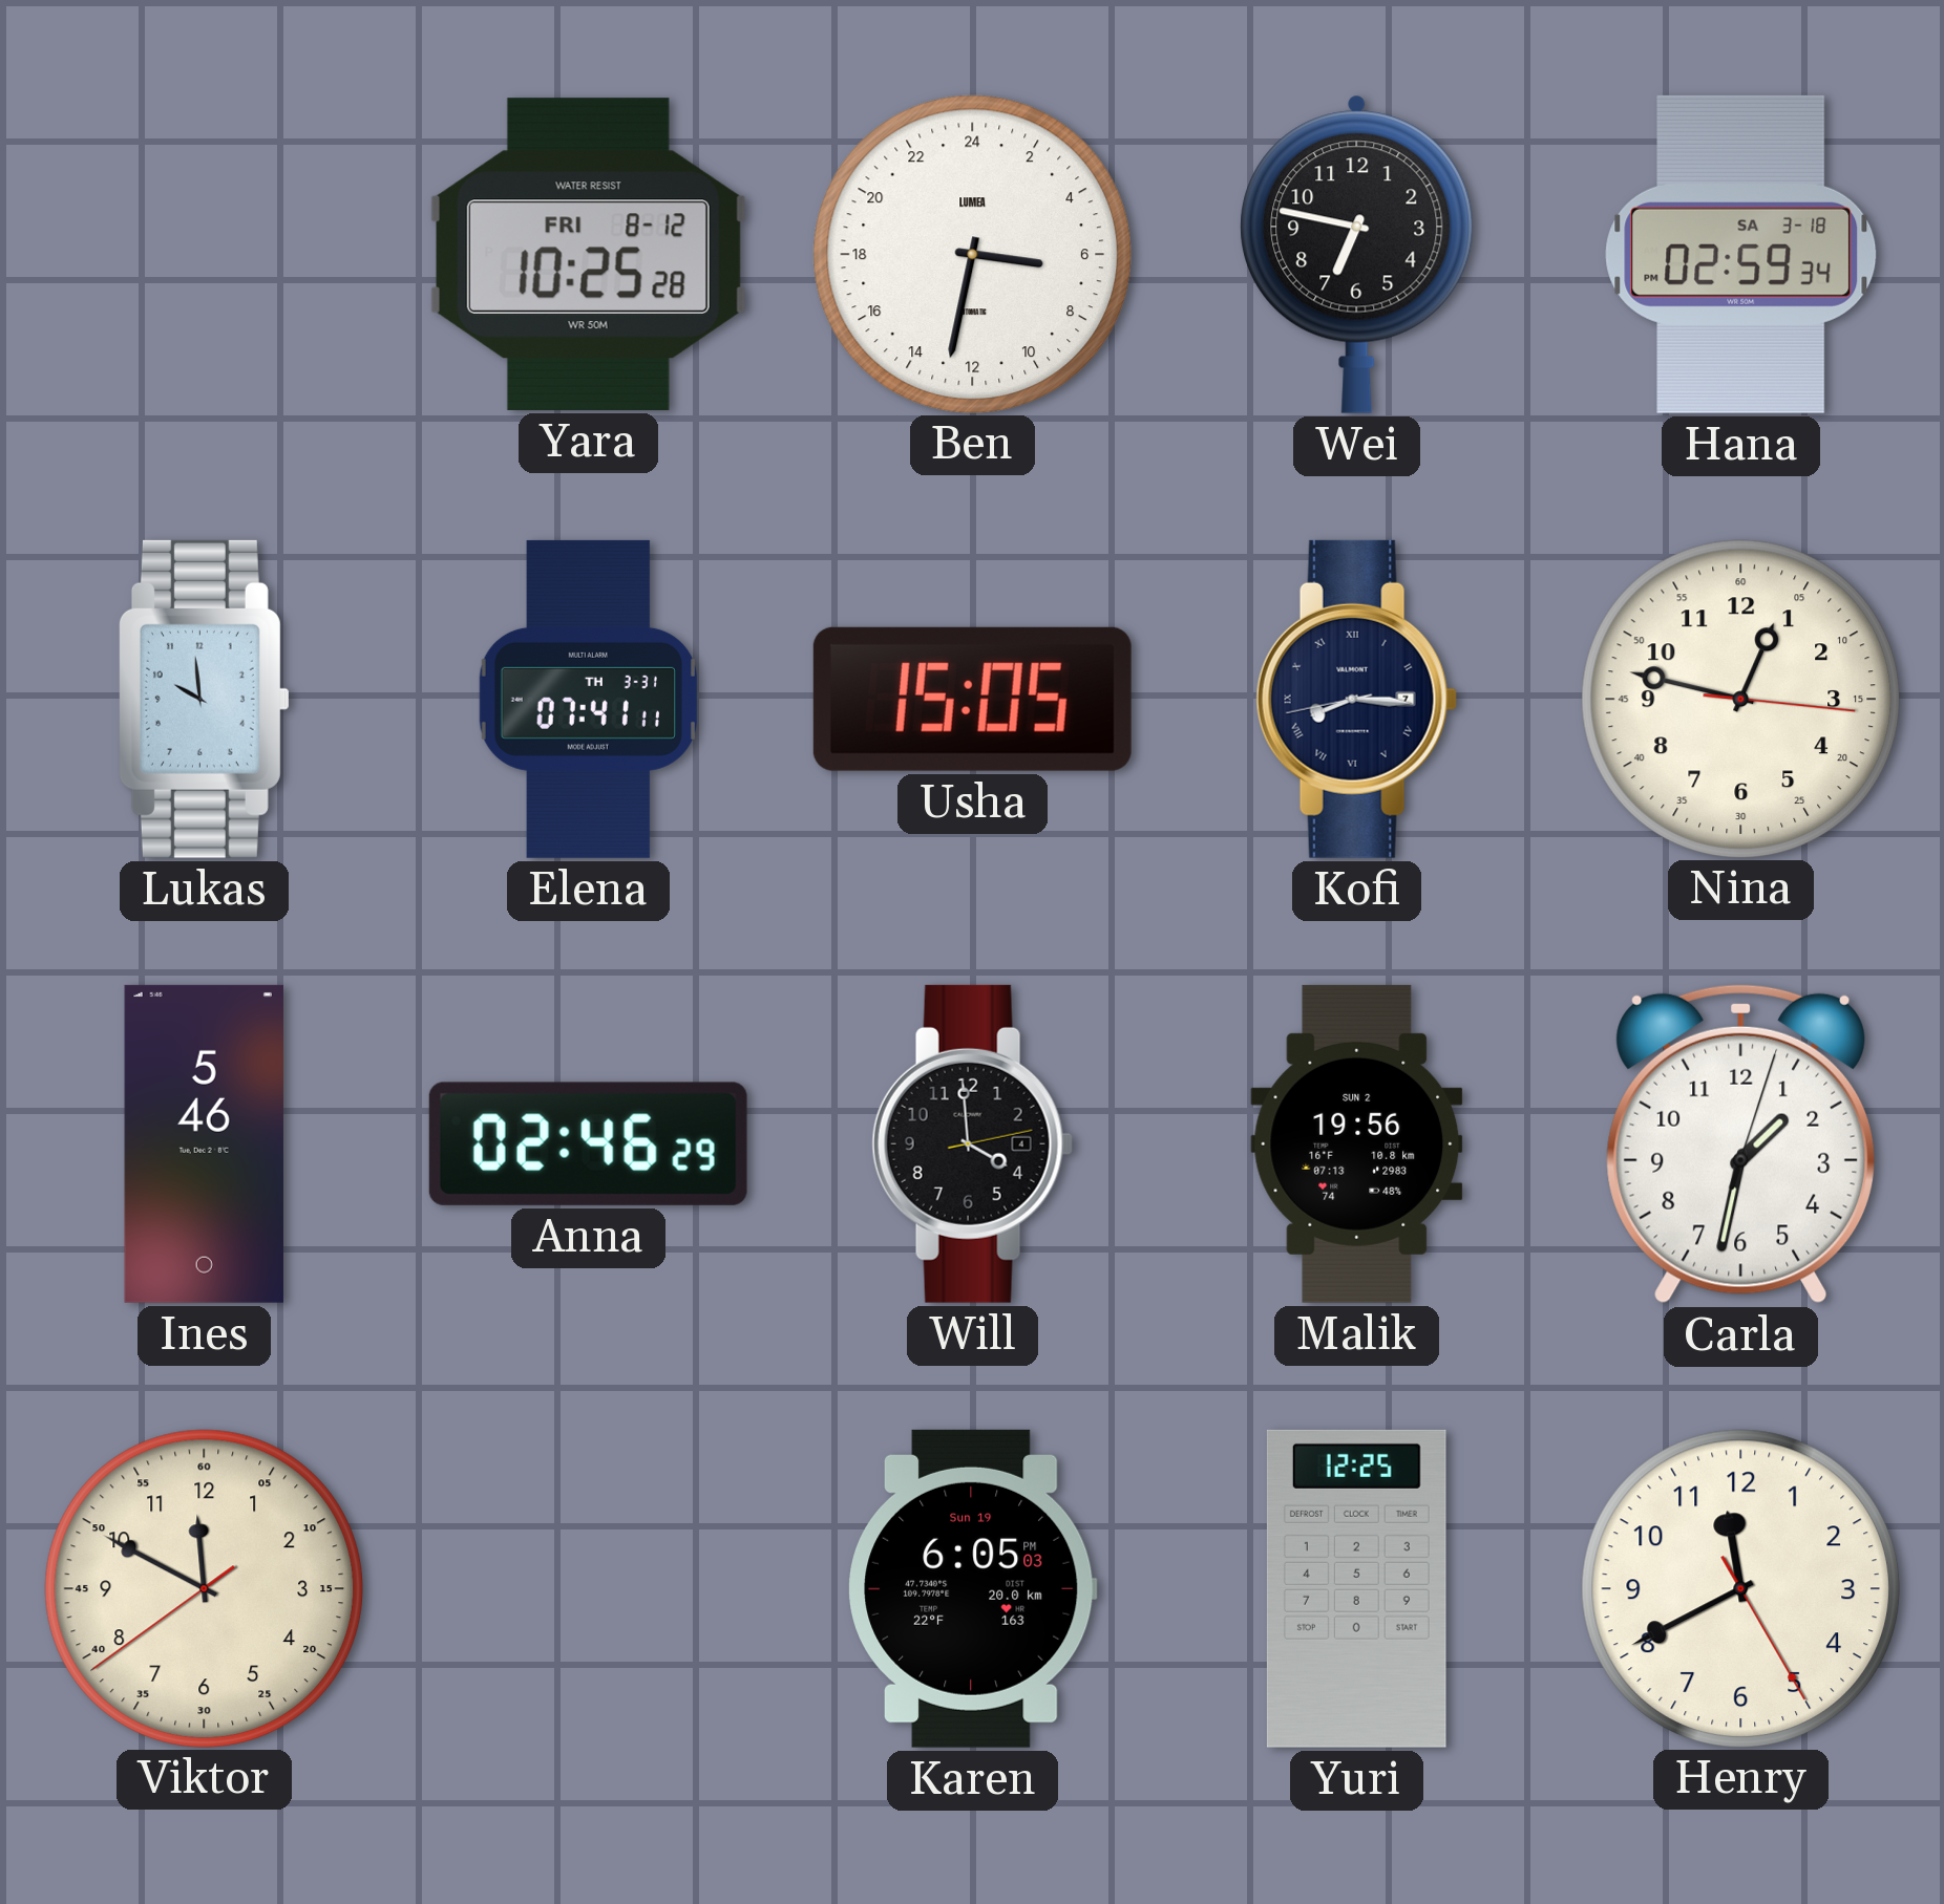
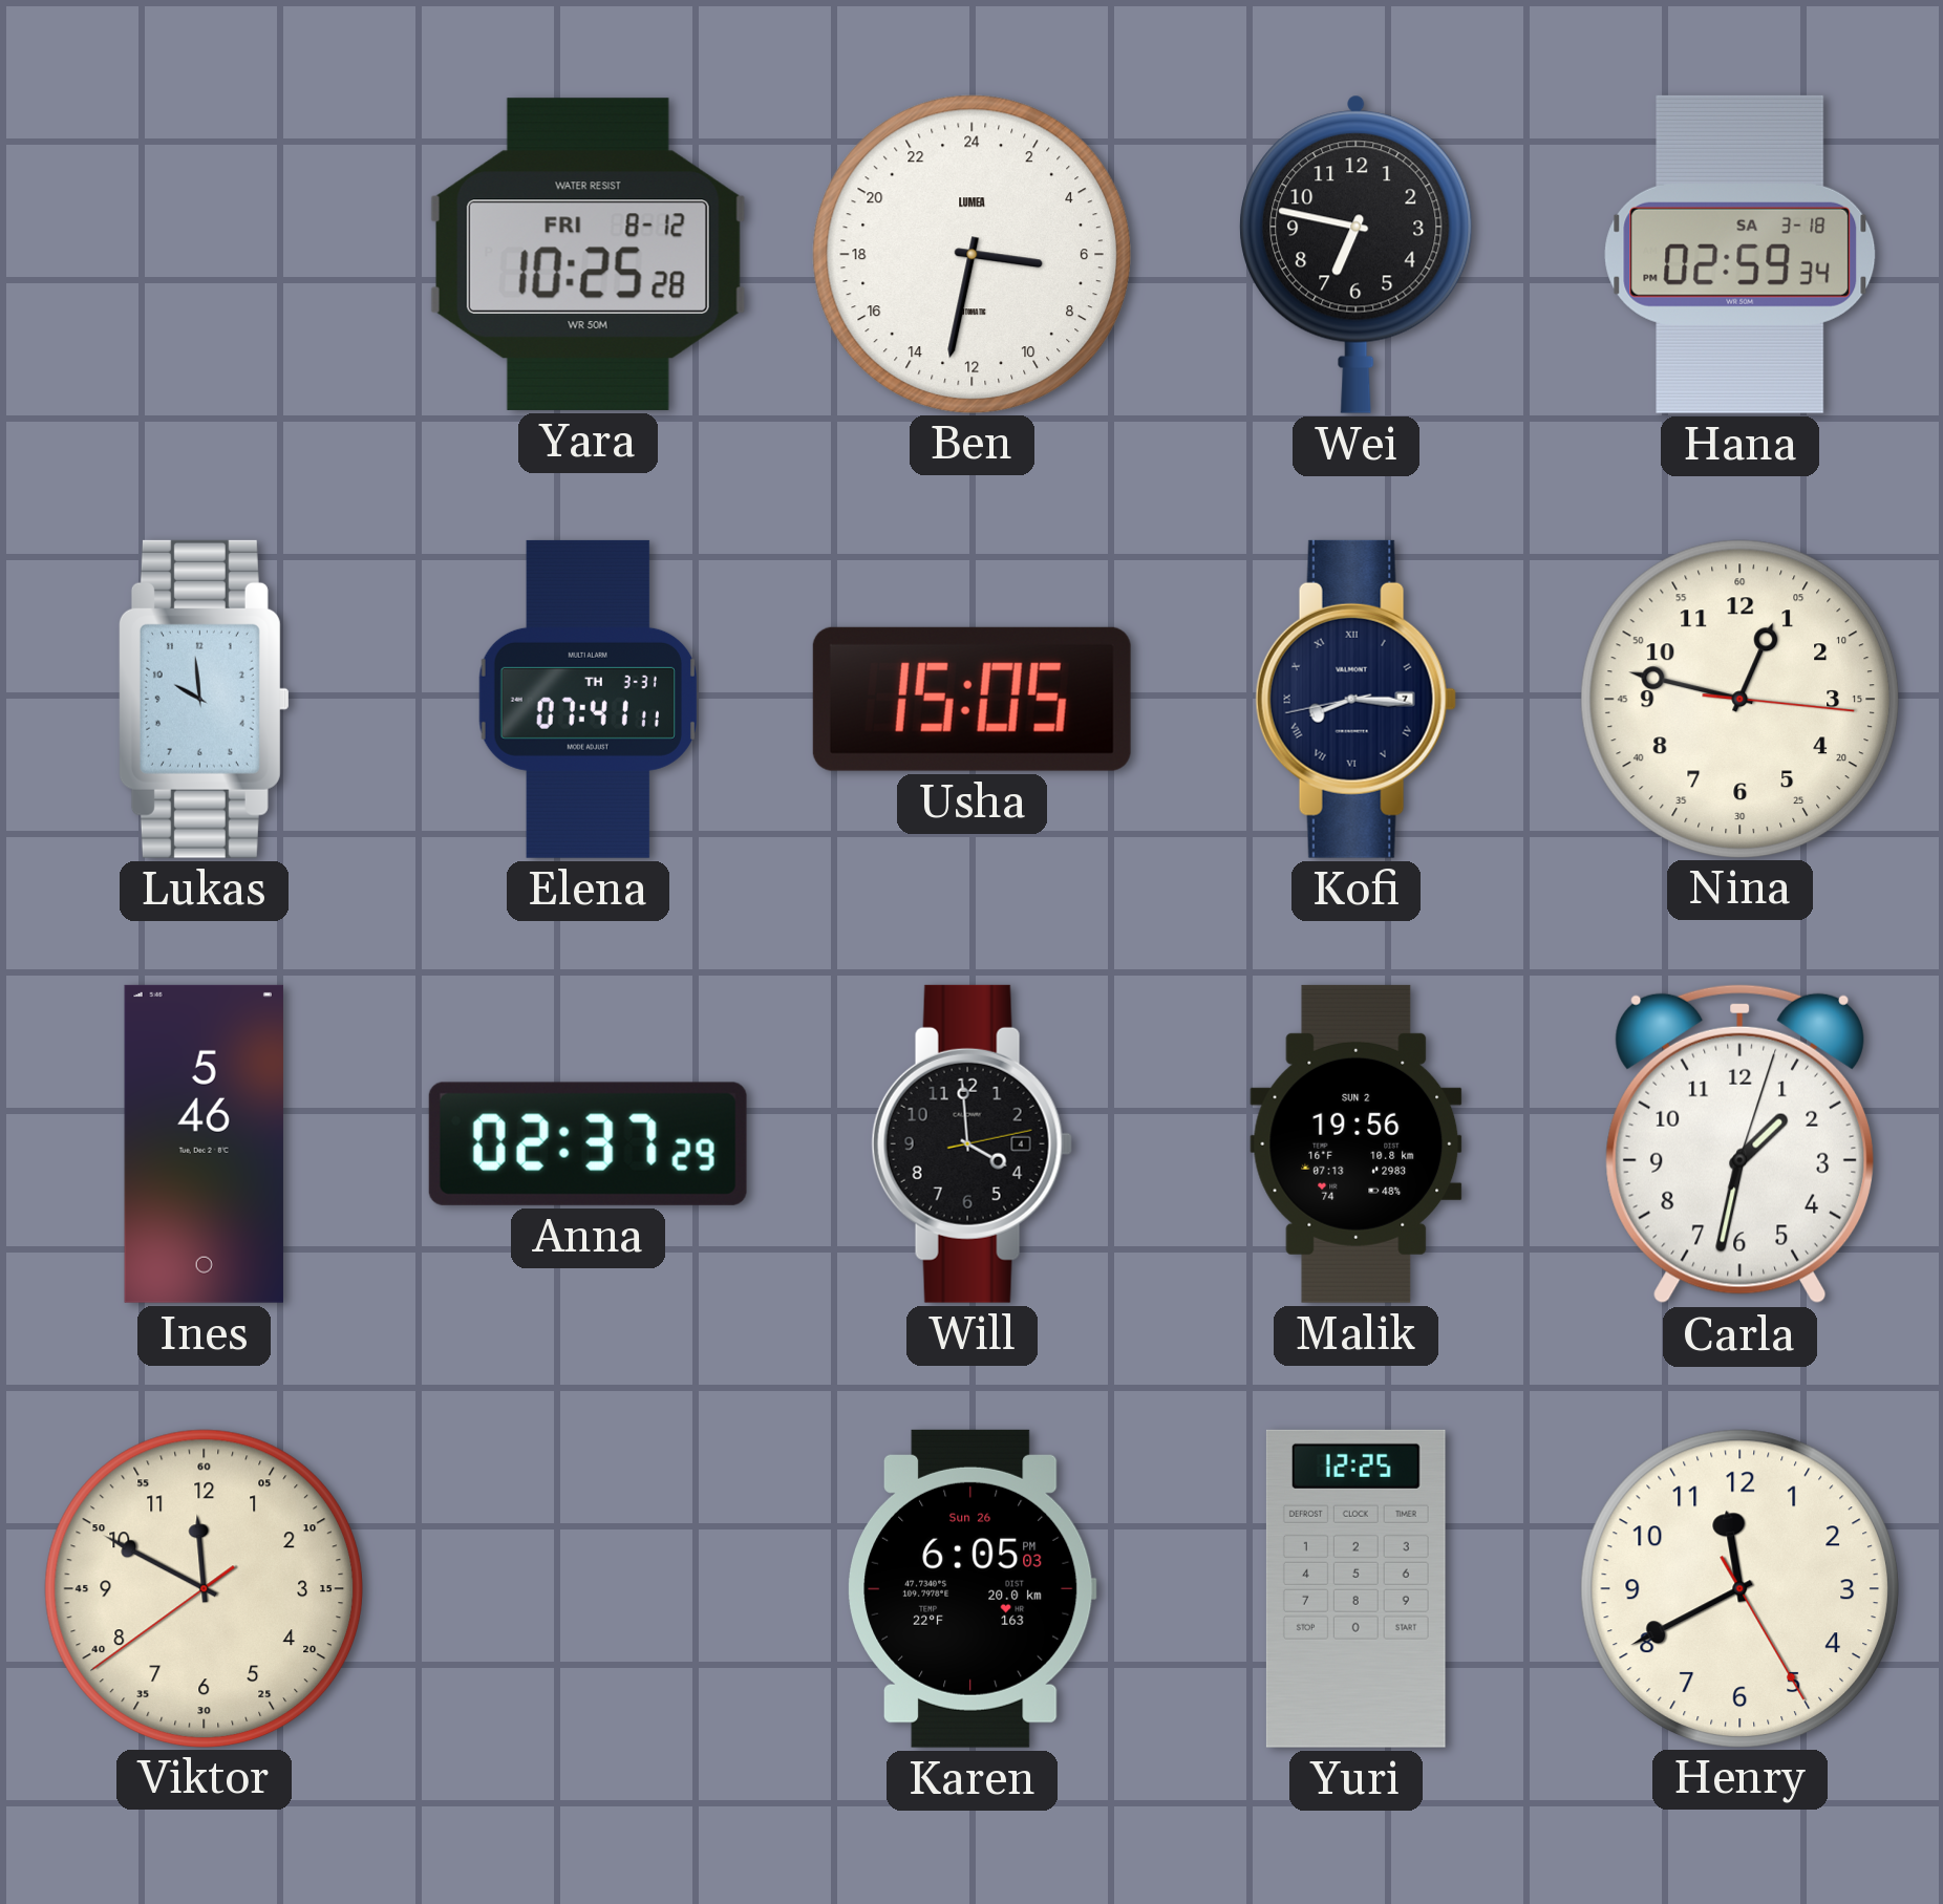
Anna: 02:46 -> 02:37 (588, 1143)
Karen date: Sun 19 -> Sun 26 (973, 1588)
